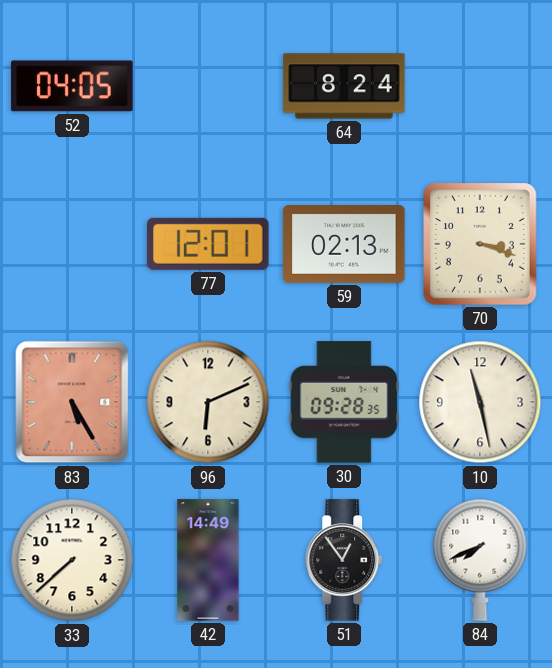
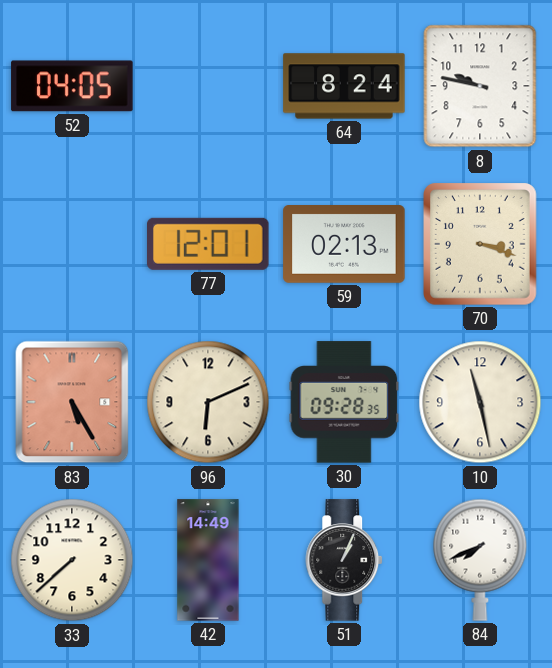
8: none -> 9:47 (480, 86)
51: 12:54 -> 1:04 (345, 560)
